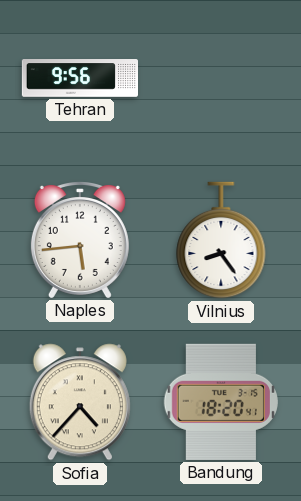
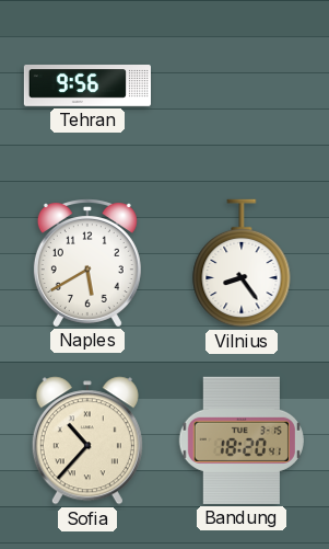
Naples: 5:44 -> 5:40 (87, 263)
Sofia: 4:37 -> 10:37 (87, 441)
